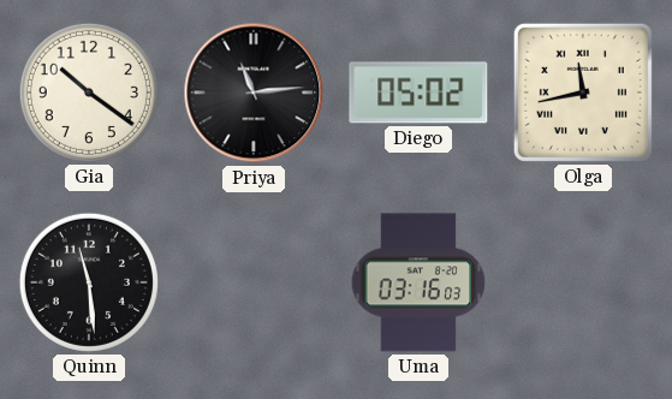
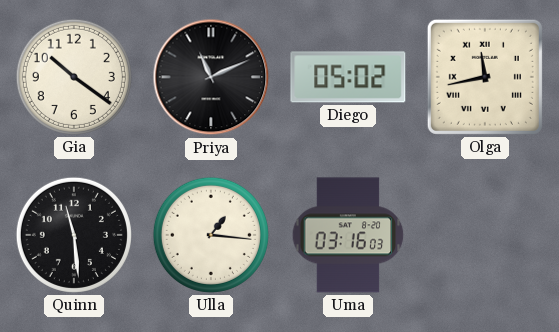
Priya: 11:14 -> 11:11 (211, 77)
Ulla: none -> 1:16 (211, 235)
